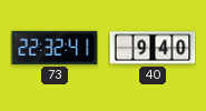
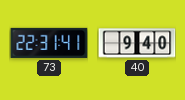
73: 22:32 -> 22:31 (49, 43)
